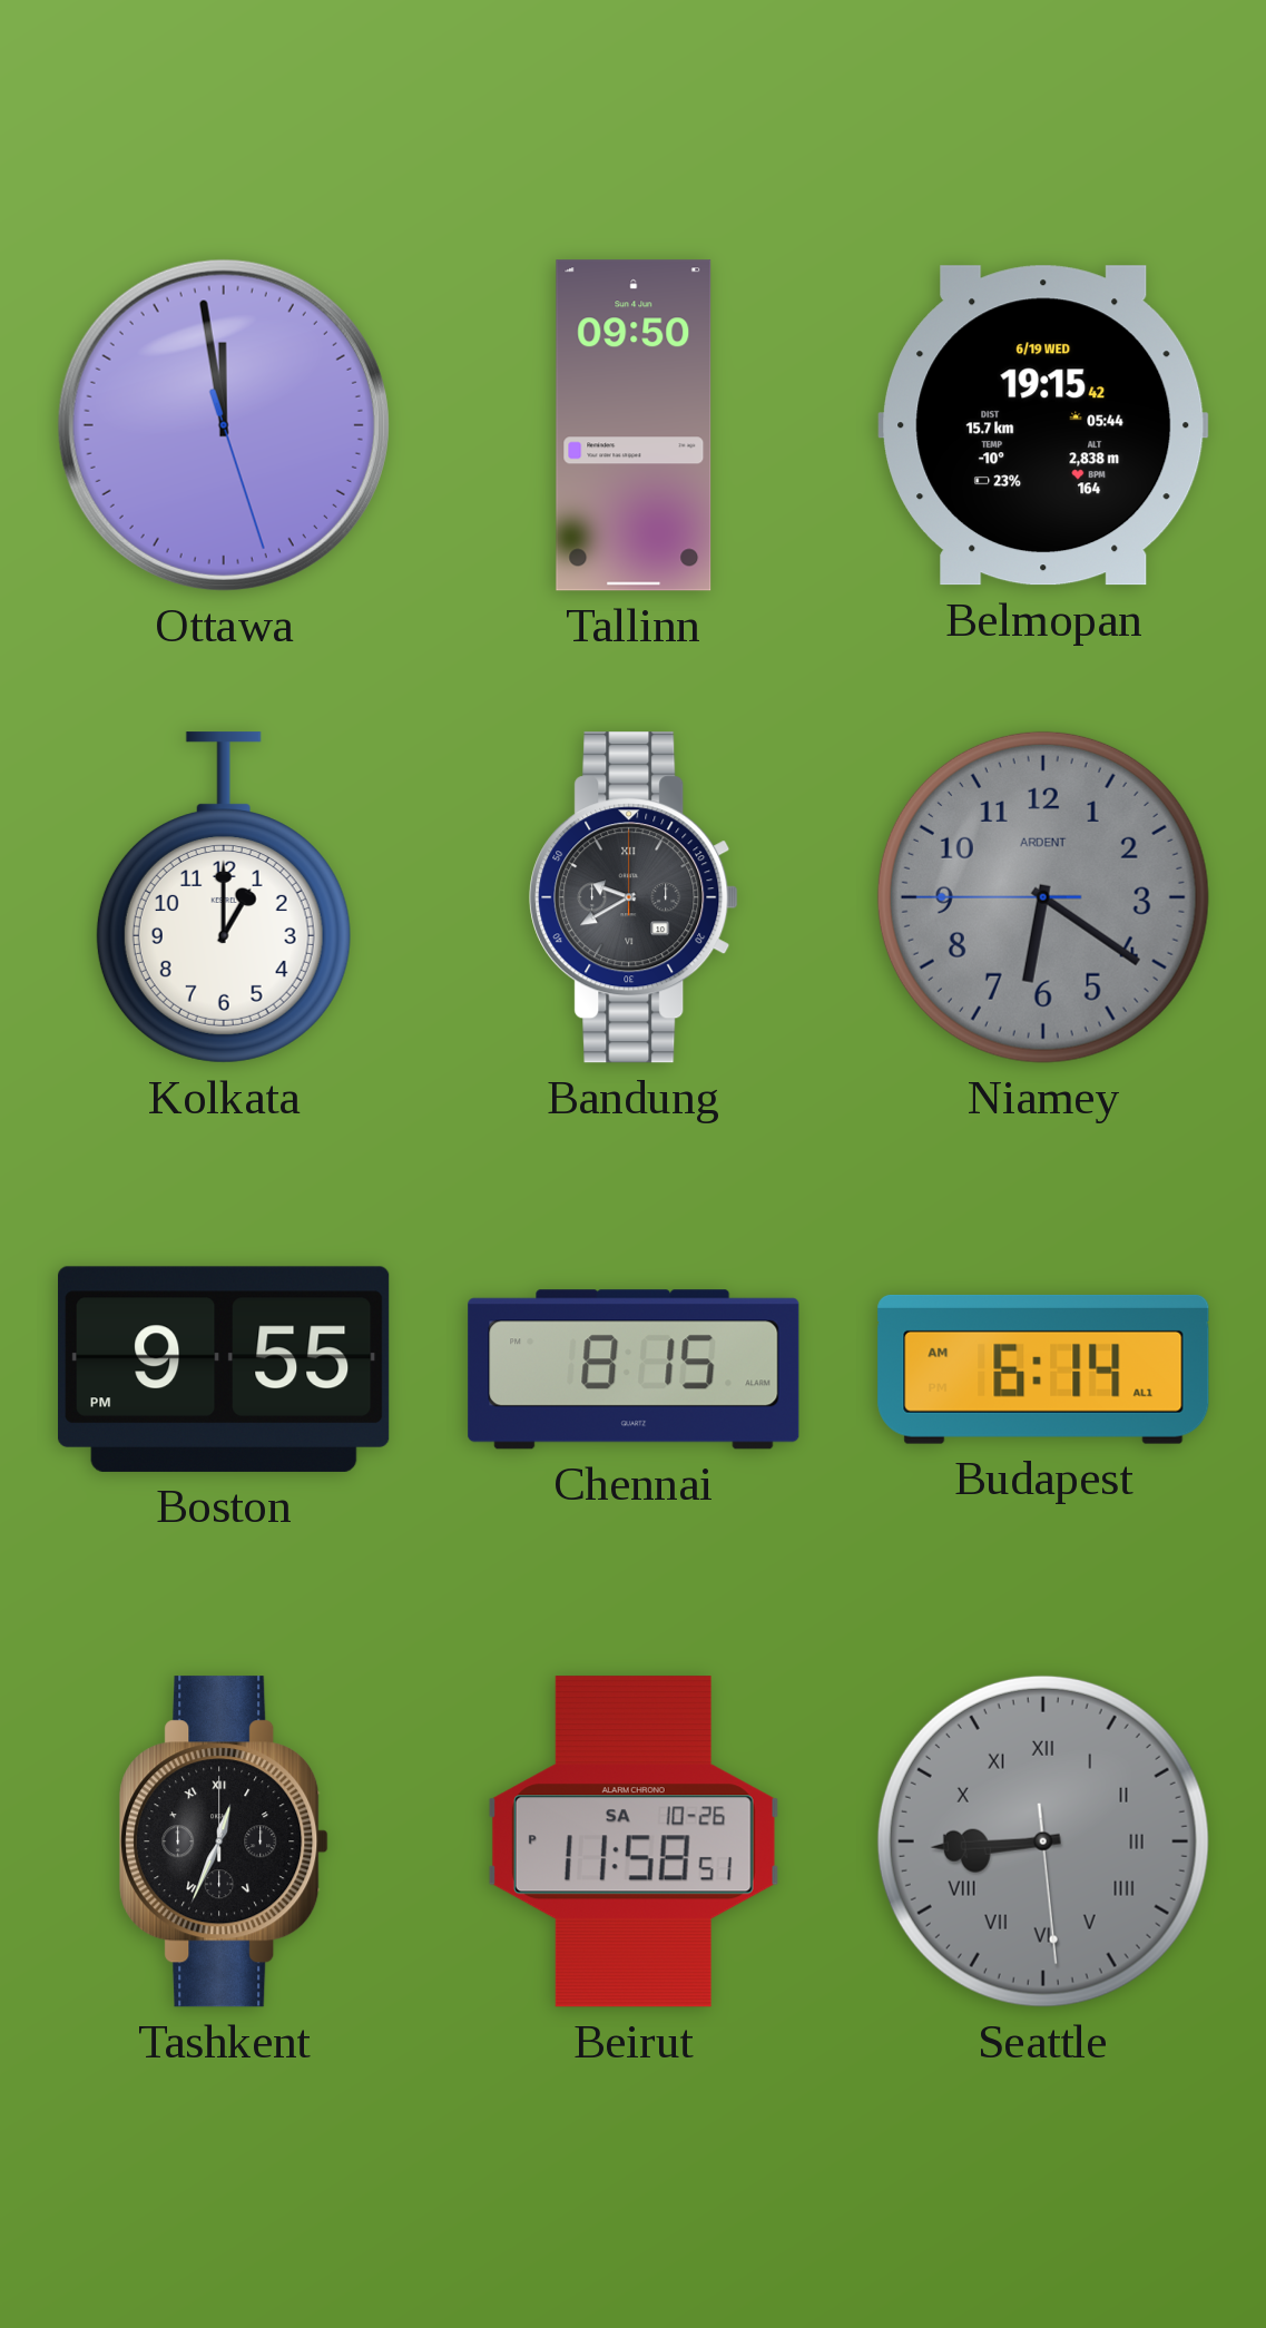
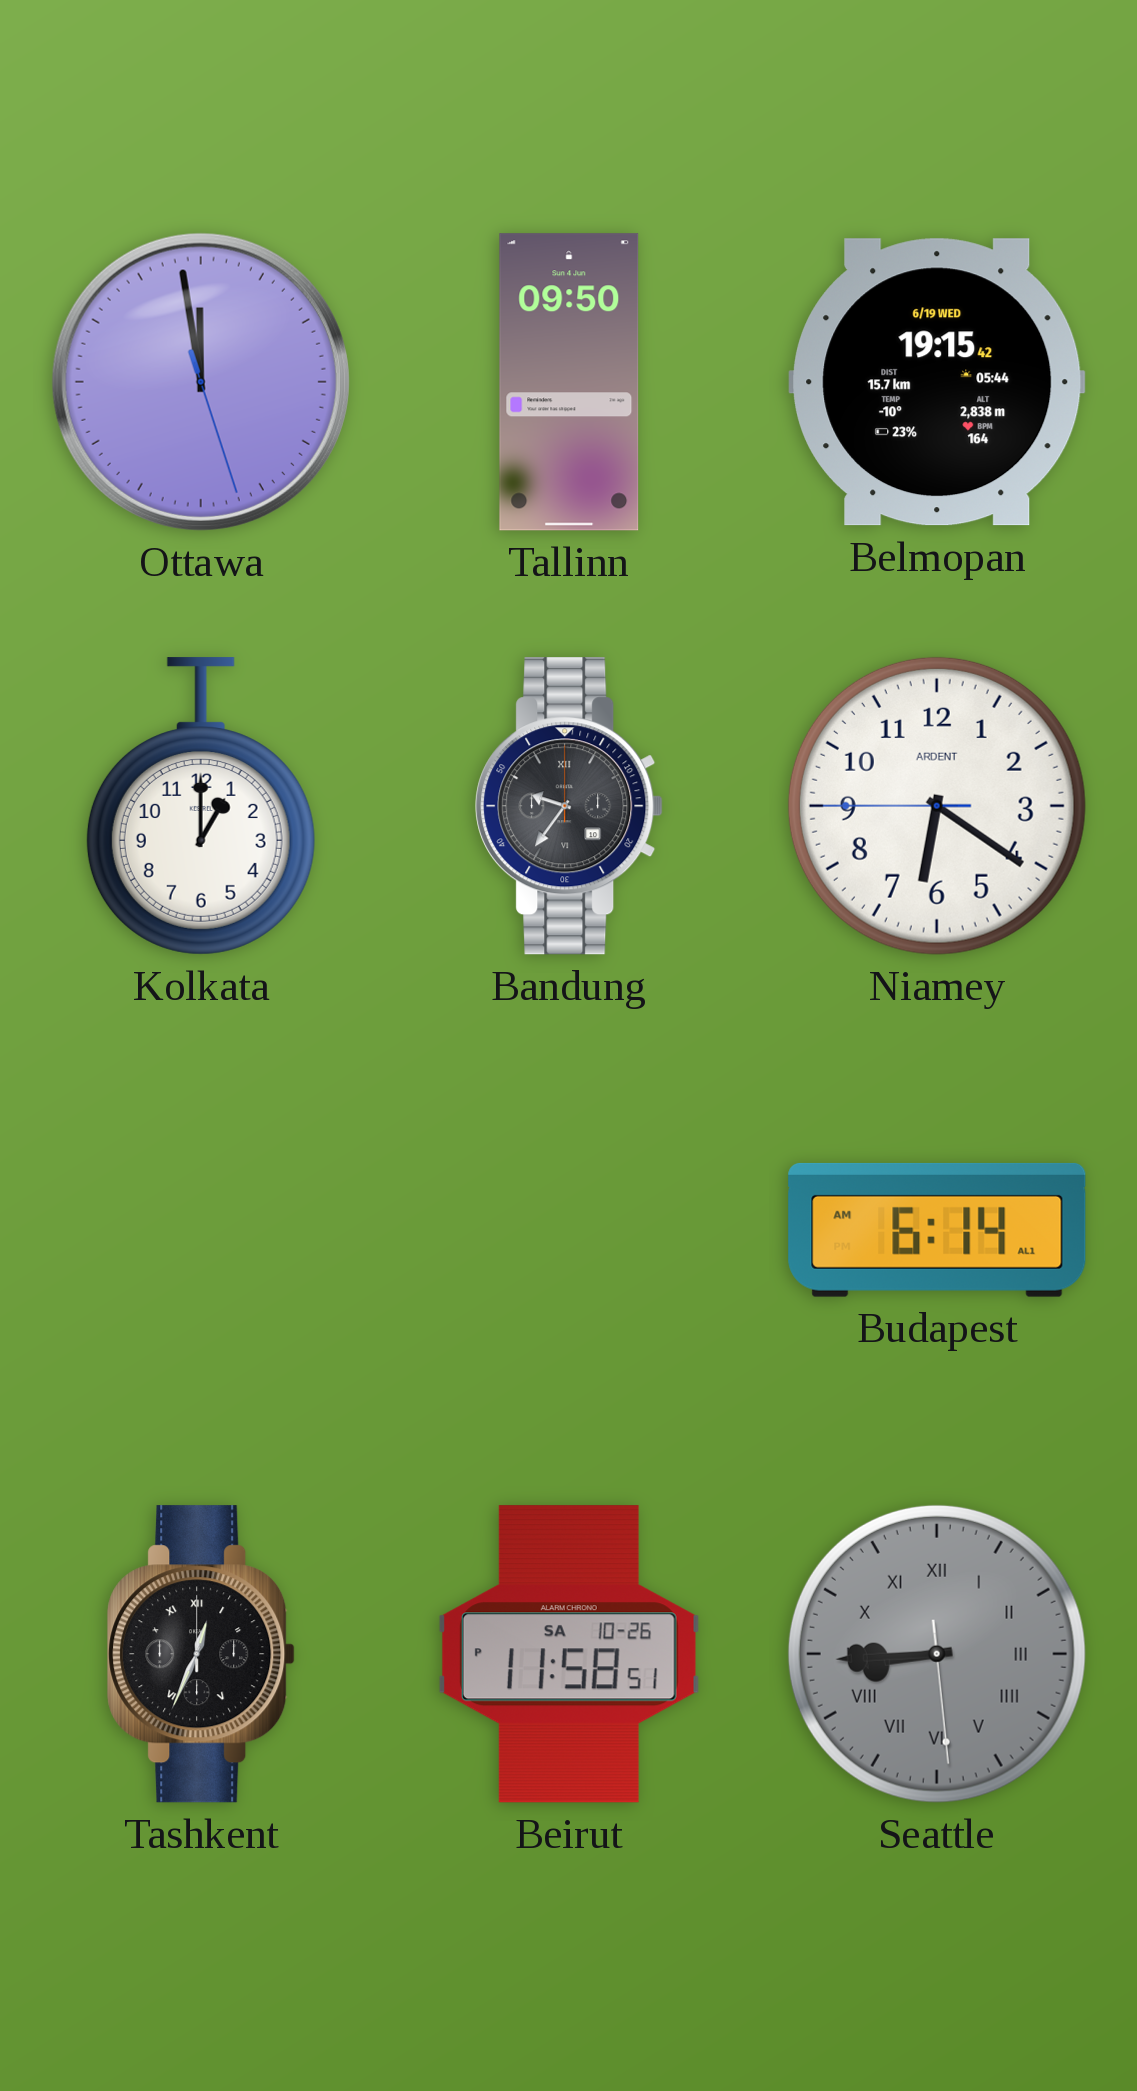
Bandung: 9:40 -> 9:36 (569, 806)
Niamey dial: grey -> white (937, 806)
Boston: 9:55 -> none (224, 1369)
Chennai: 8:15 -> none (634, 1369)
